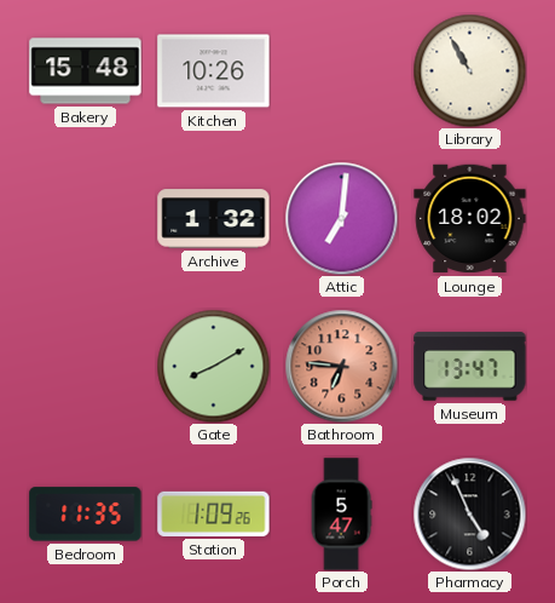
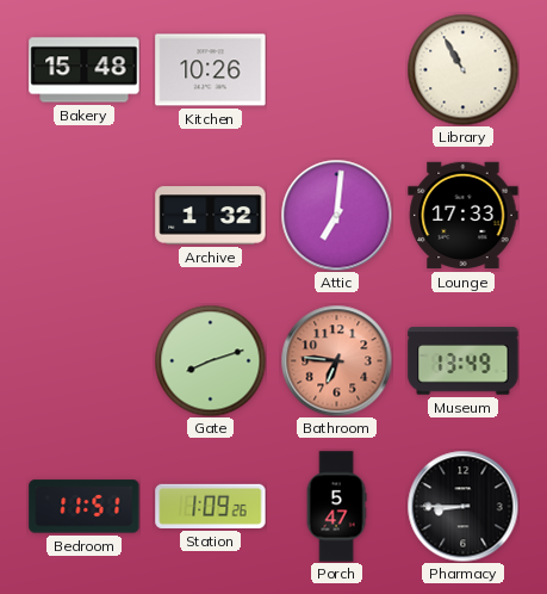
Lounge: 18:02 -> 17:33 (464, 216)
Gate: 8:10 -> 8:12 (210, 360)
Museum: 13:47 -> 13:49 (464, 361)
Bedroom: 11:35 -> 11:51 (85, 507)
Pharmacy: 4:56 -> 8:45 (462, 506)
